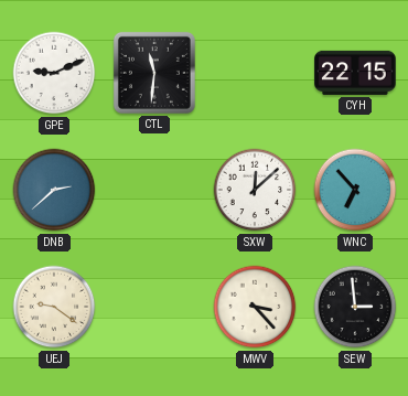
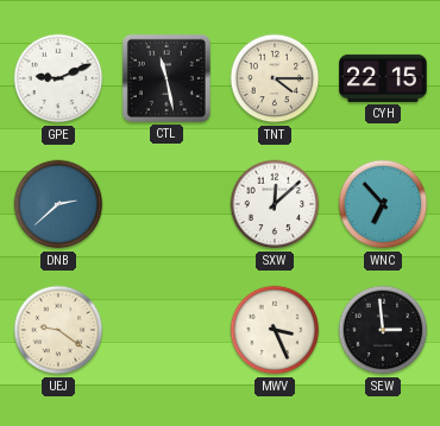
CTL: 11:31 -> 11:28 (166, 78)
TNT: none -> 4:15 (275, 78)
MWV: 3:23 -> 3:26 (275, 330)
